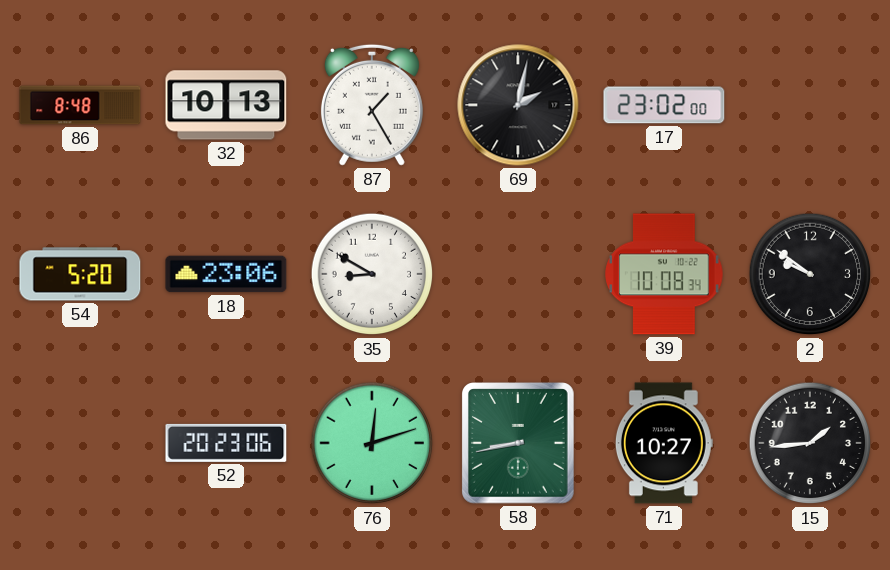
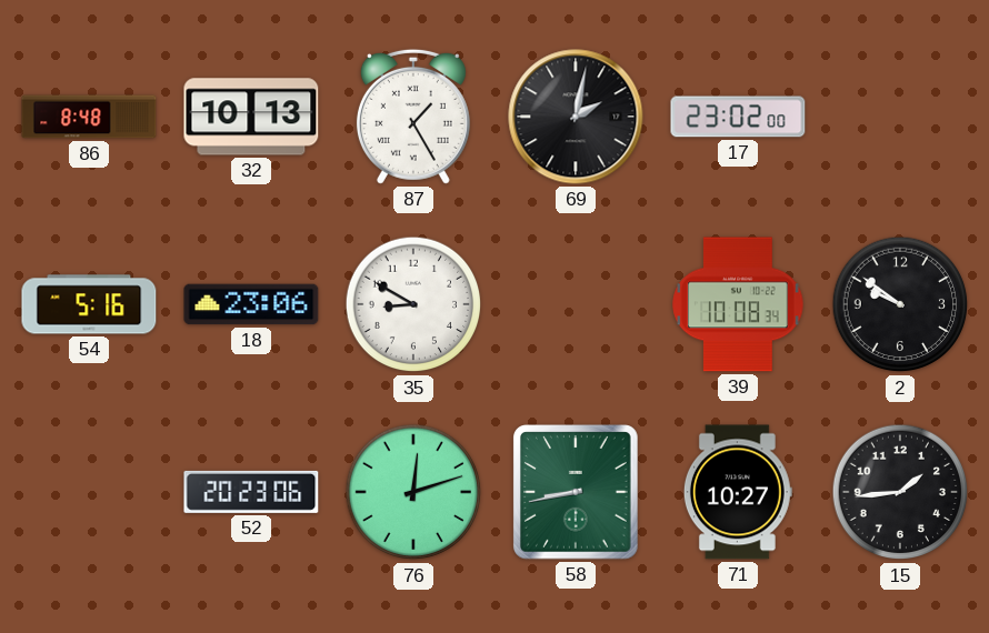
54: 5:20 -> 5:16 (89, 304)
